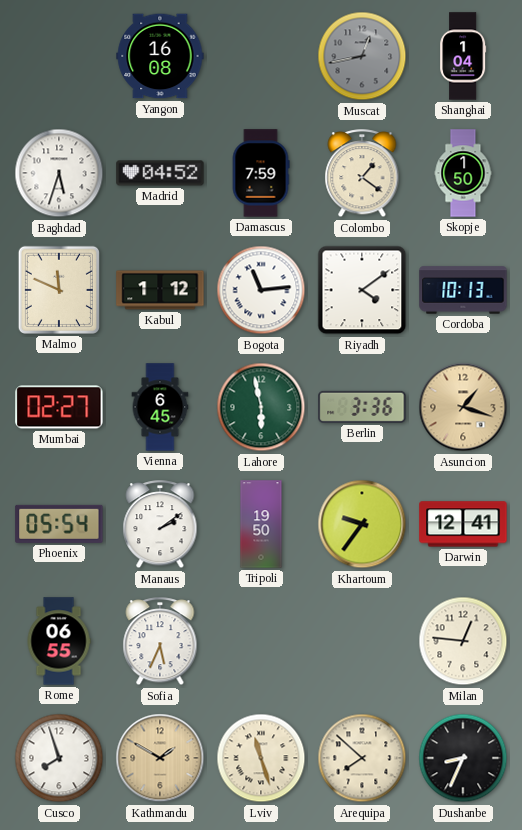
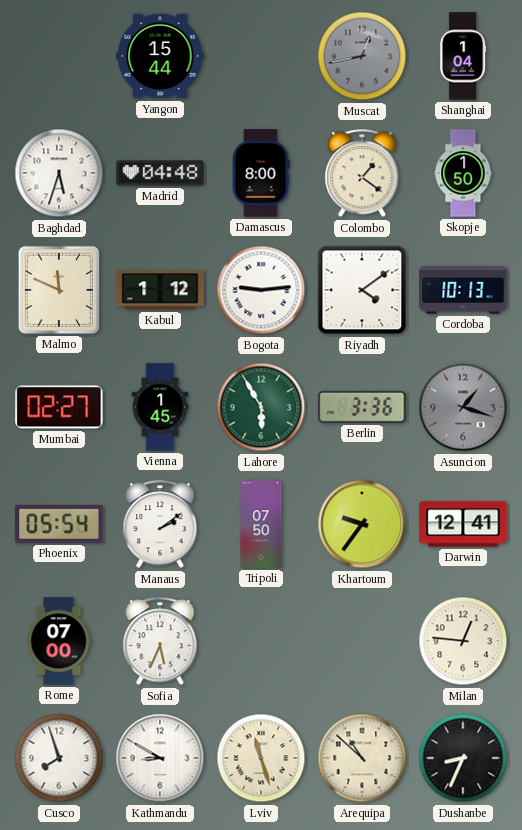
Yangon: 16:08 -> 15:44 (160, 56)
Madrid: 04:52 -> 04:48 (160, 173)
Damascus: 7:59 -> 8:00 (261, 173)
Bogota: 11:14 -> 9:14 (261, 290)
Vienna: 6:45 -> 1:45 (160, 407)
Lahore: 5:58 -> 5:55 (261, 407)
Asuncion dial: champagne -> grey (463, 407)
Tripoli: 19:50 -> 07:50 (261, 524)
Rome: 06:55 -> 07:00 (59, 641)
Kathmandu: 1:50 -> 8:50 (160, 758)
Kathmandu dial: champagne -> white (160, 758)
Arequipa: 7:52 -> 10:52 (362, 758)
